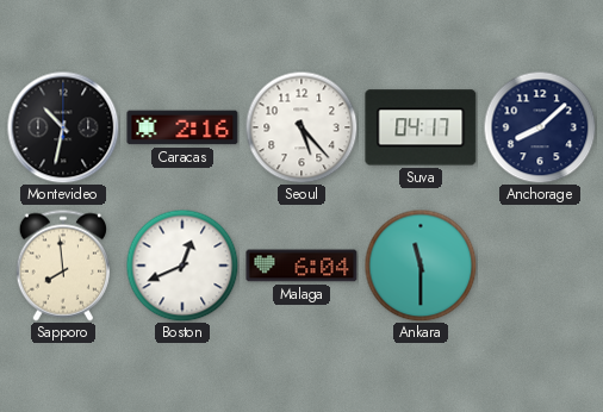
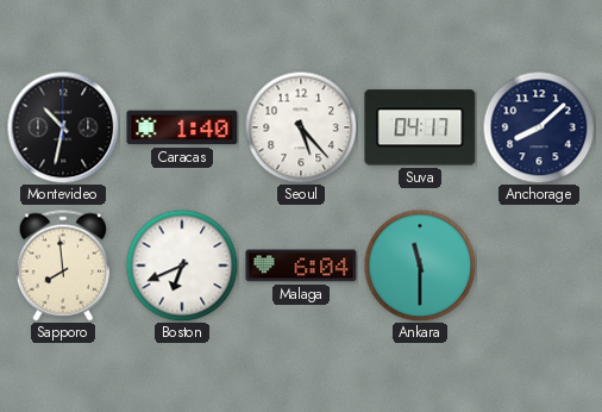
Caracas: 2:16 -> 1:40 (182, 127)
Boston: 12:41 -> 6:41 (182, 266)
